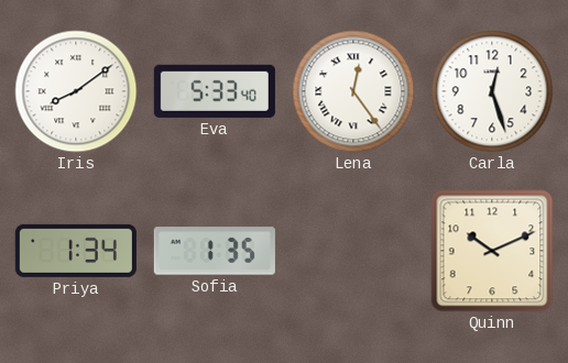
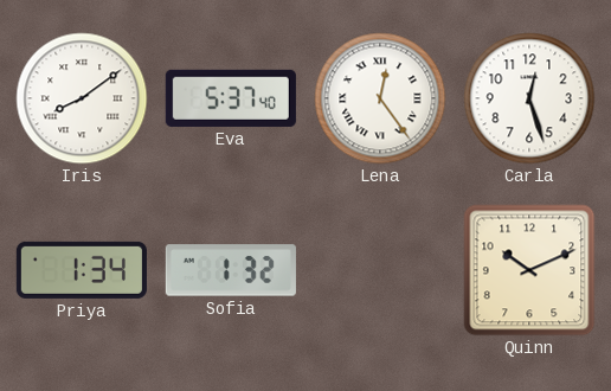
Eva: 5:33 -> 5:37 (231, 98)
Sofia: 1:35 -> 1:32 (231, 270)
